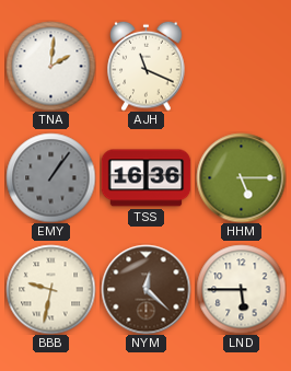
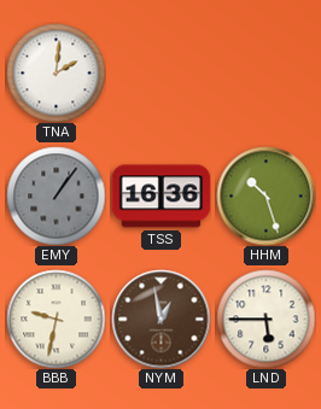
AJH: 11:19 -> none (147, 66)
HHM: 5:15 -> 10:27 (265, 195)
NYM: 12:22 -> 12:58 (160, 319)
